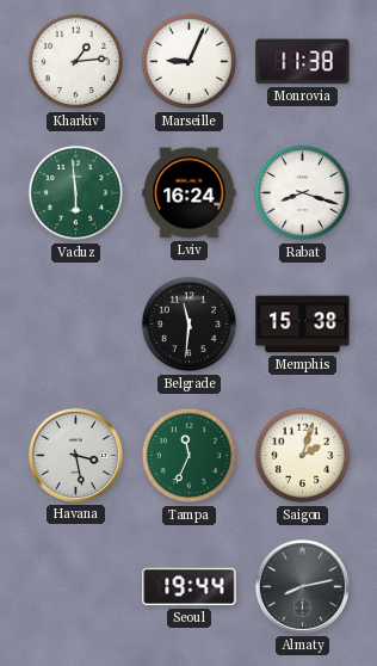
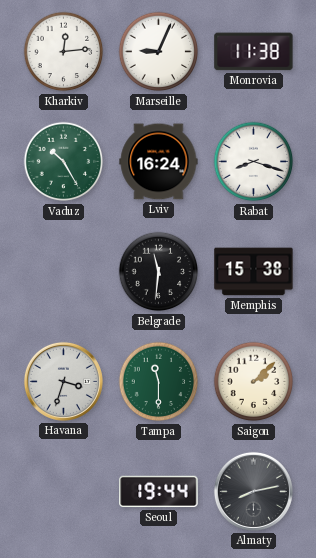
Kharkiv: 1:14 -> 12:14 (64, 52)
Vaduz: 5:59 -> 10:25 (64, 162)
Havana: 3:28 -> 3:33 (63, 381)
Tampa: 11:34 -> 11:30 (159, 382)
Saigon: 2:03 -> 2:08 (254, 382)
